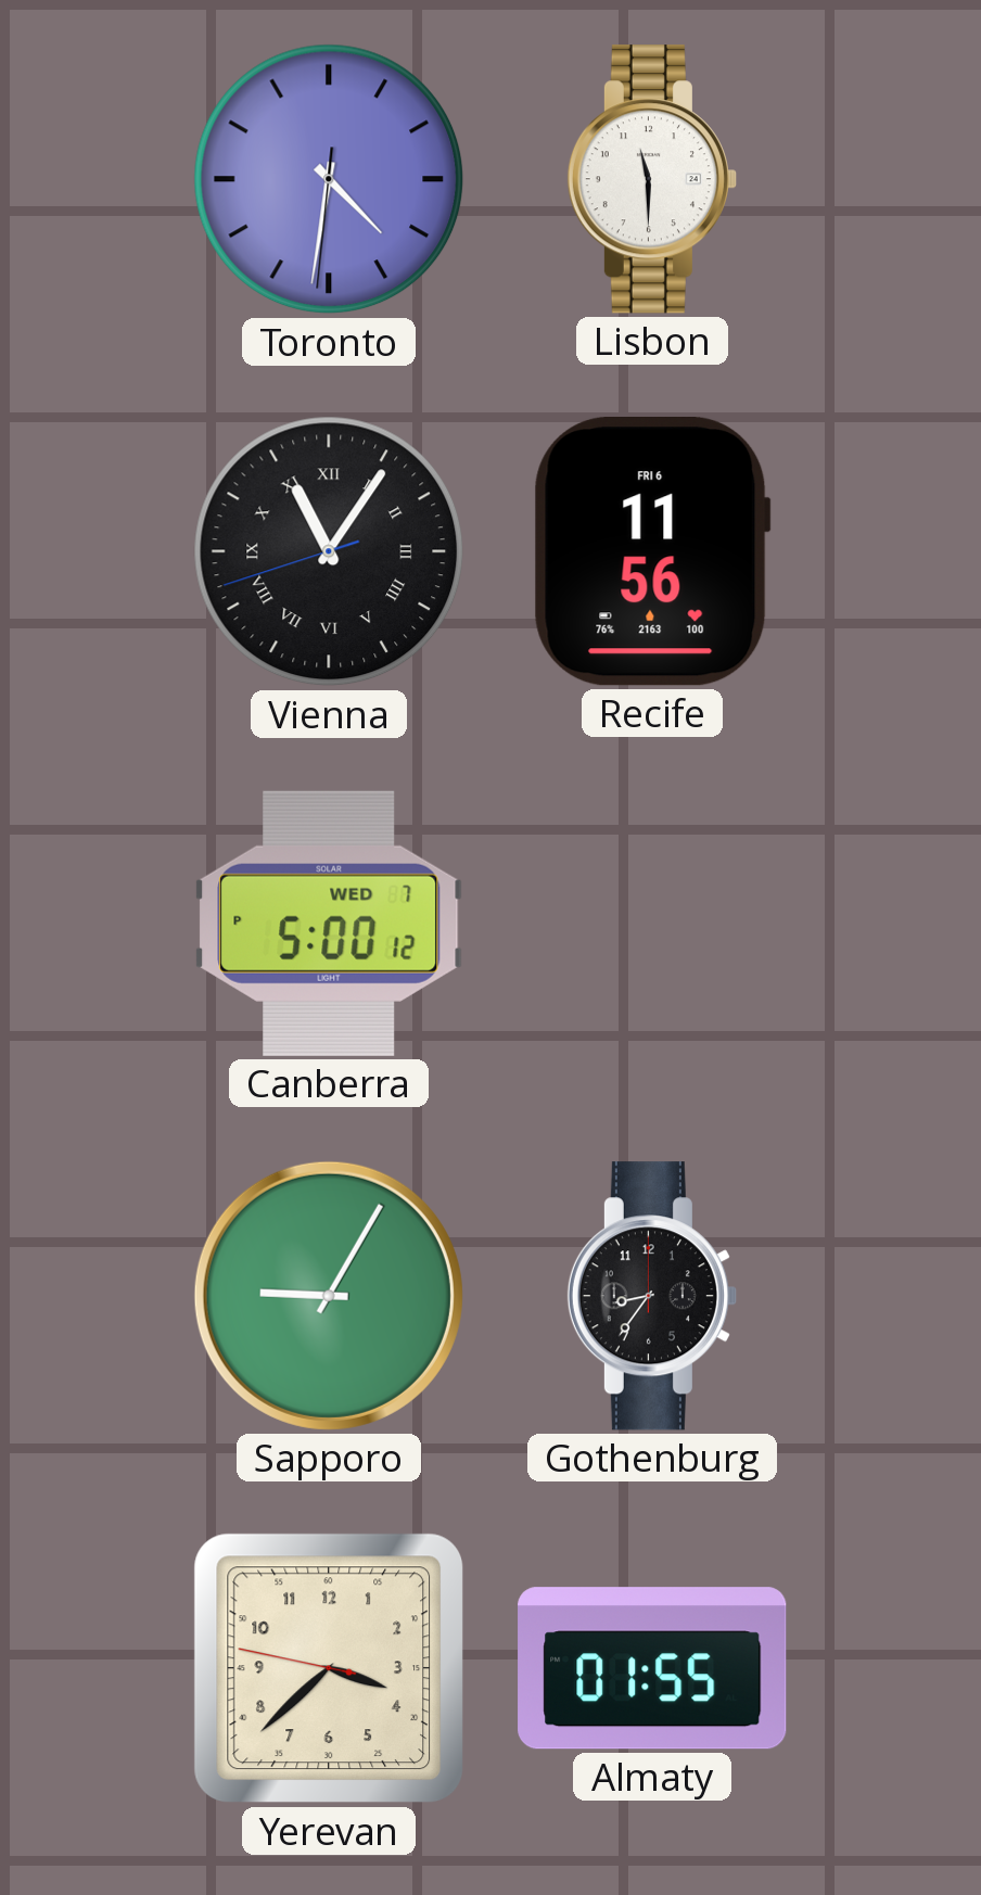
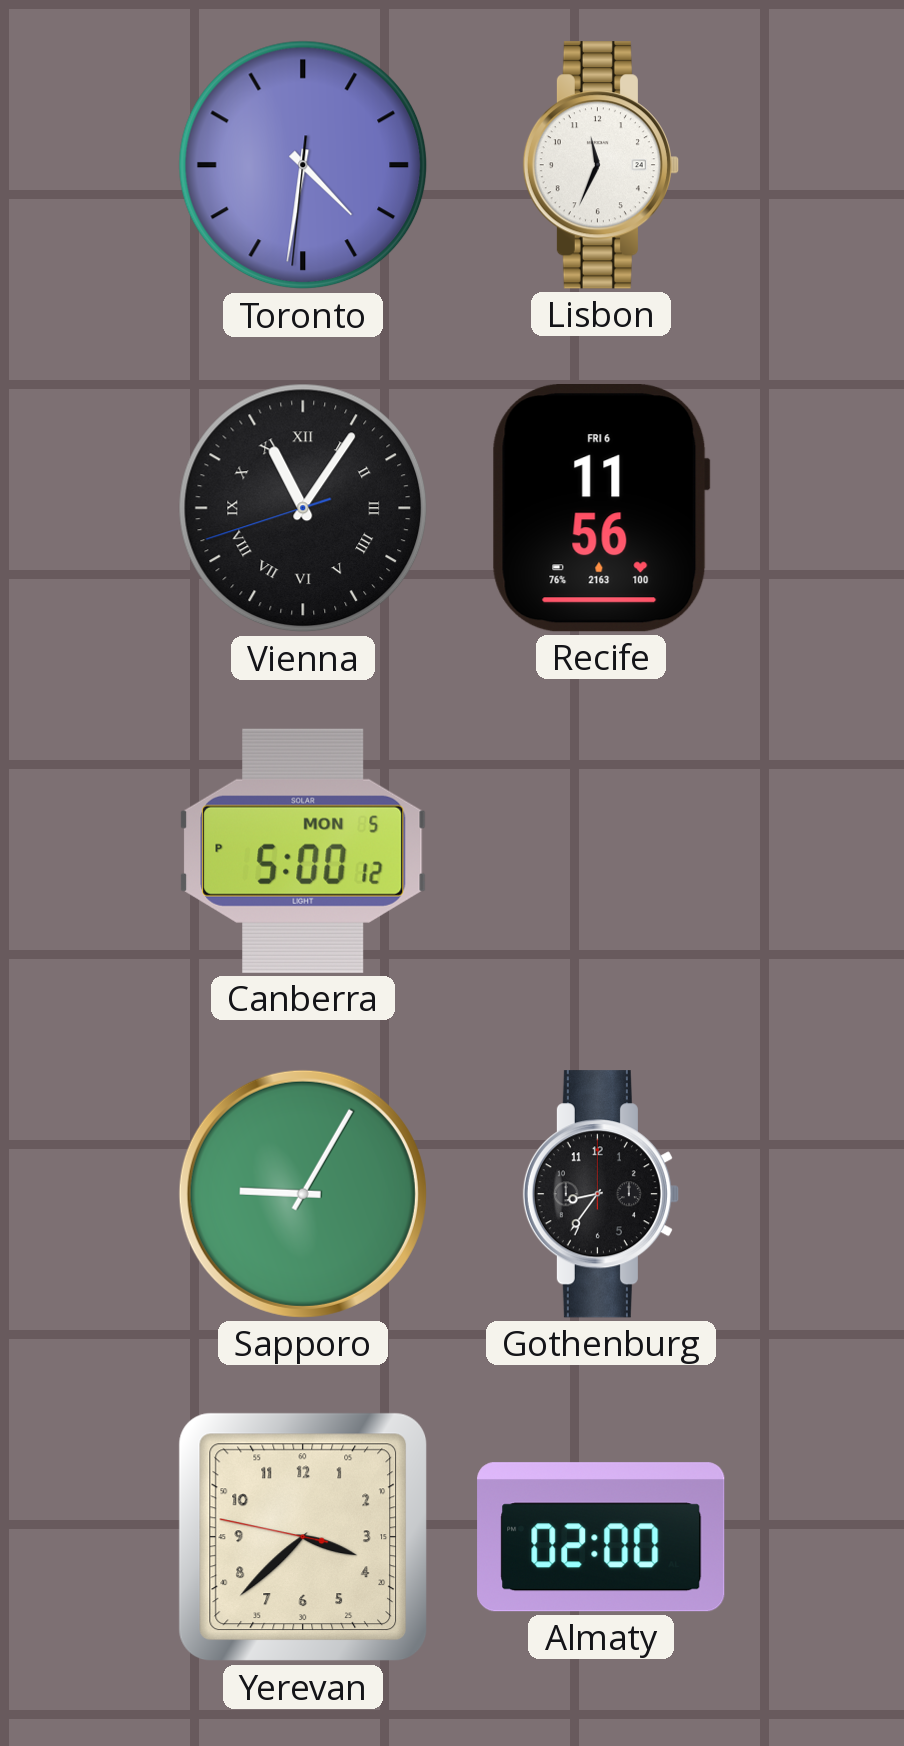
Lisbon: 11:30 -> 11:34 (601, 165)
Canberra date: WED 7 -> MON 5 (303, 851)
Almaty: 01:55 -> 02:00 (601, 1537)
